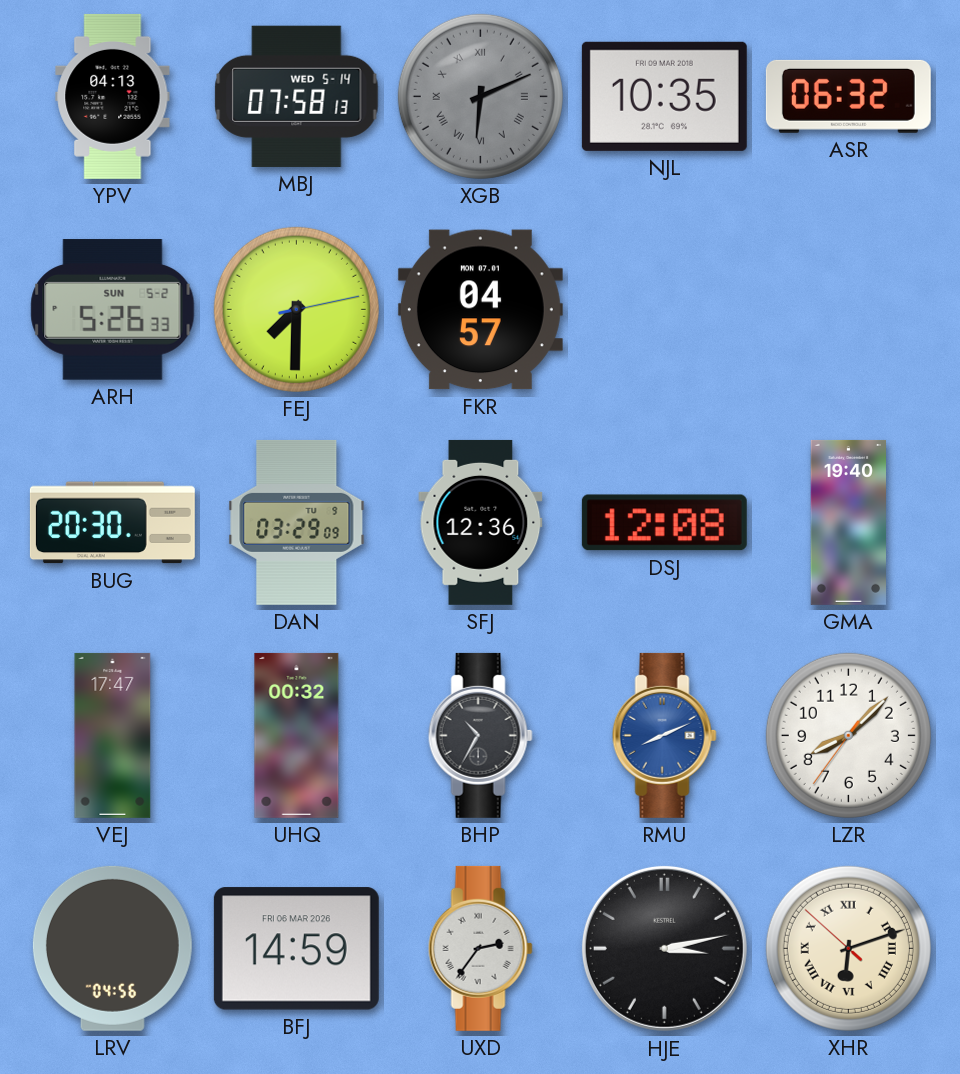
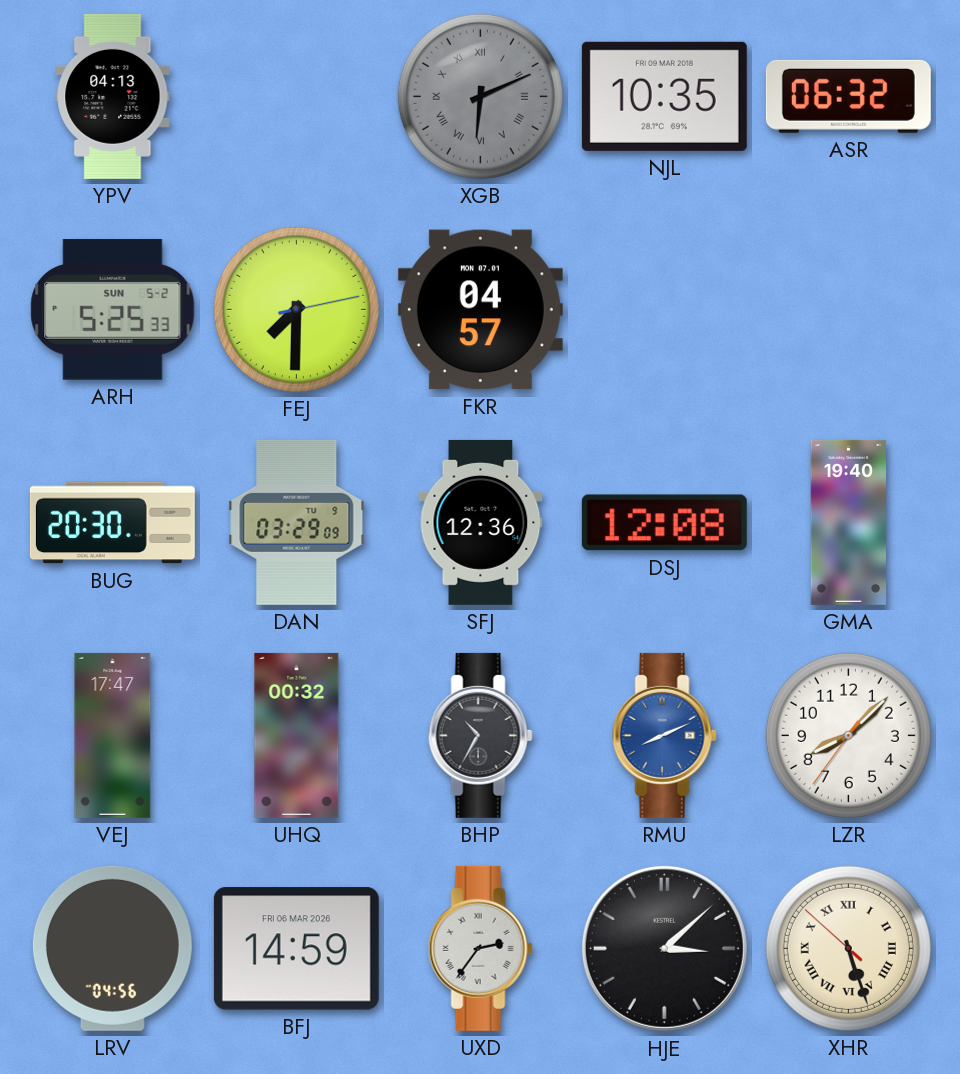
MBJ: 07:58 -> none (297, 96)
ARH: 5:26 -> 5:25 (113, 310)
HJE: 3:13 -> 3:08 (664, 948)
XHR: 6:11 -> 5:26 (848, 948)
